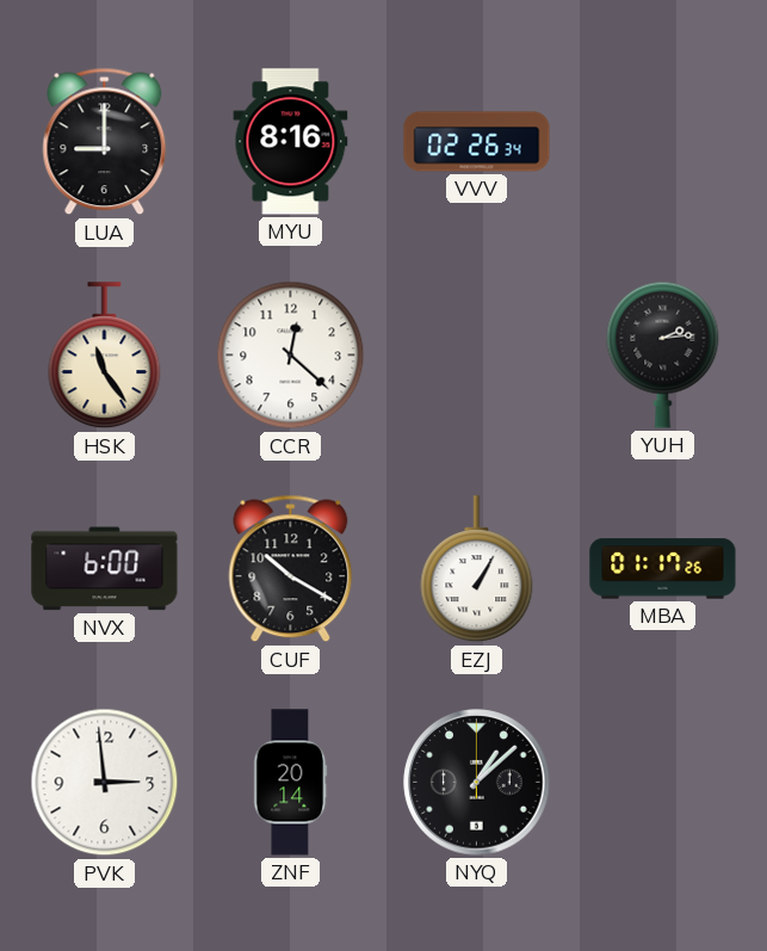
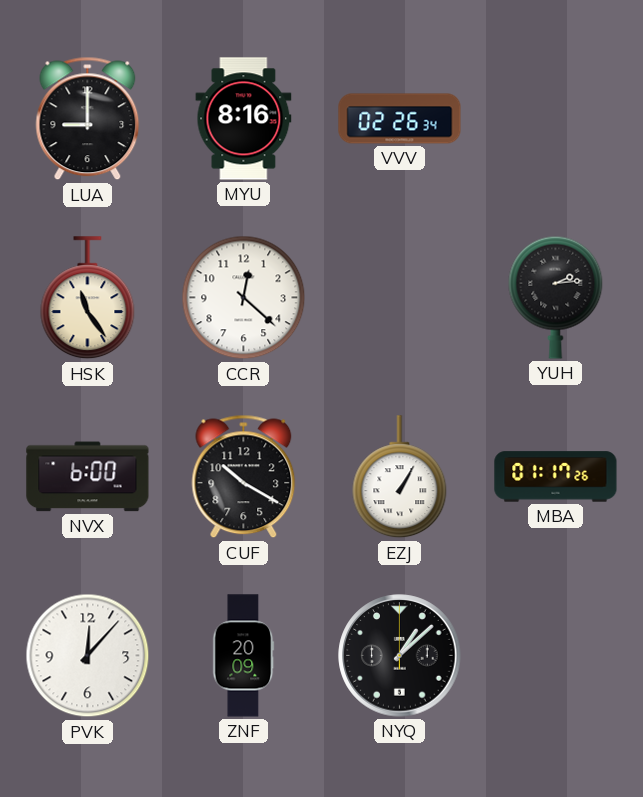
PVK: 2:59 -> 12:07 (88, 656)
ZNF: 20:14 -> 20:09 (244, 656)
